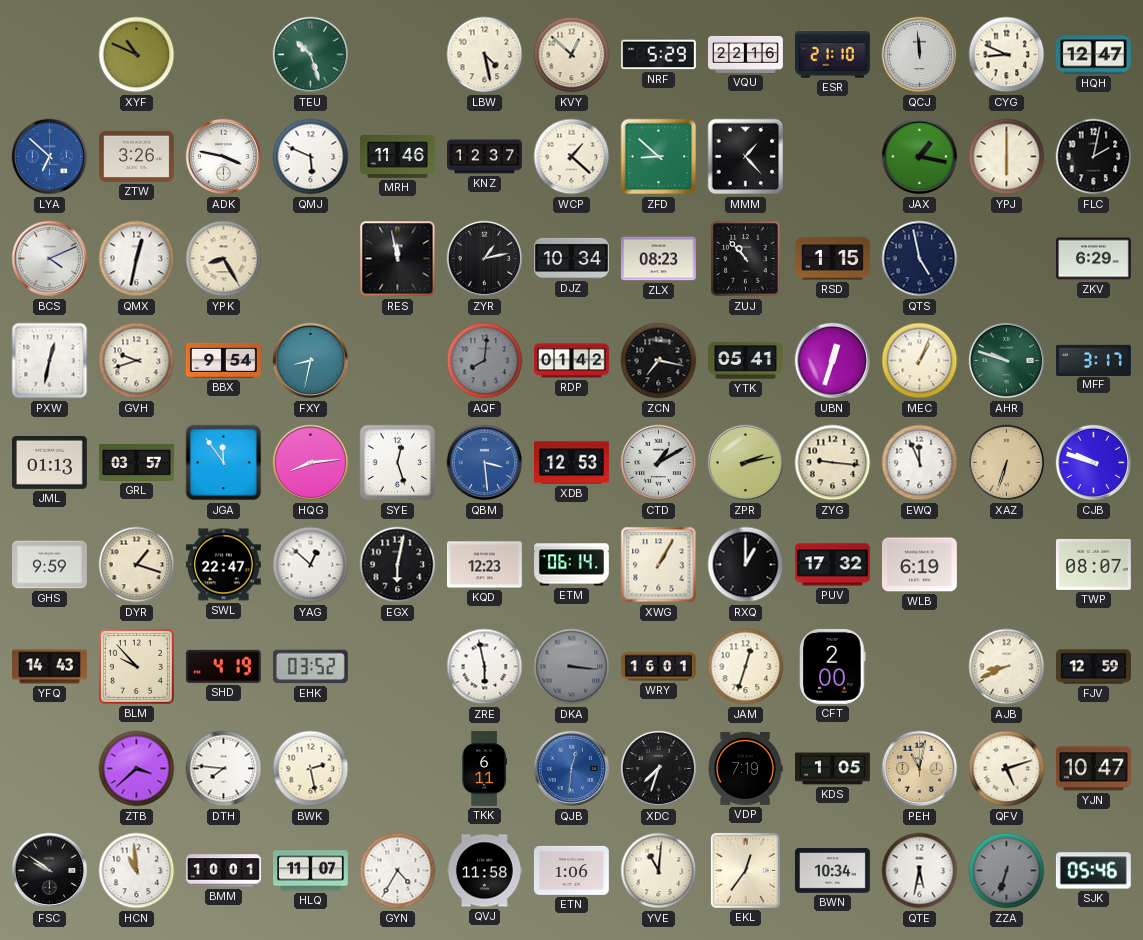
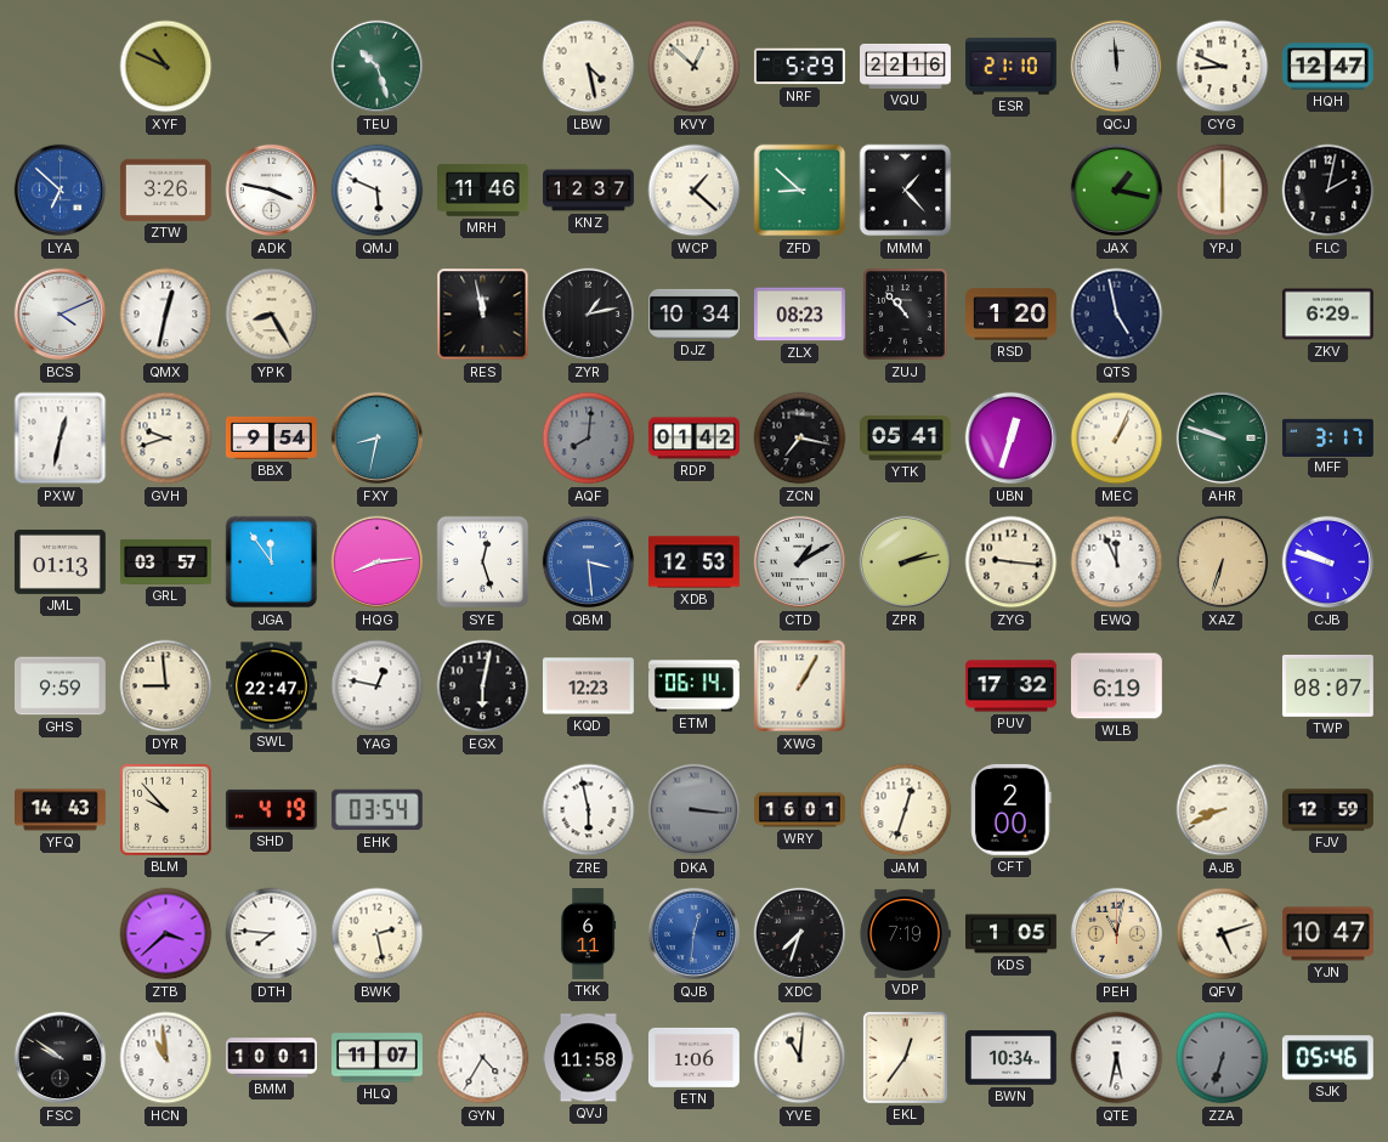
RSD: 1:15 -> 1:20 (1012, 315)
DYR: 1:18 -> 8:59 (166, 686)
YAG: 12:52 -> 12:47 (378, 686)
RXQ: 1:00 -> none (746, 565)
EHK: 03:52 -> 03:54 (376, 810)
